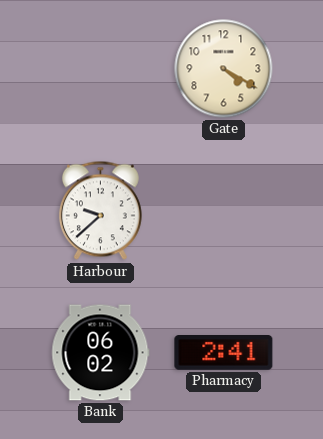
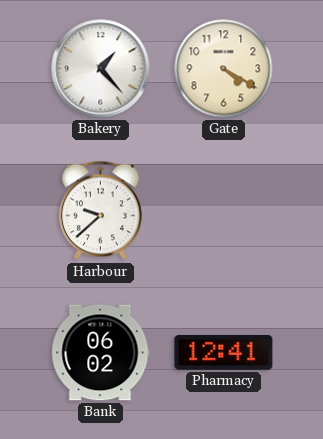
Bakery: none -> 1:23 (101, 69)
Pharmacy: 2:41 -> 12:41 (224, 353)
